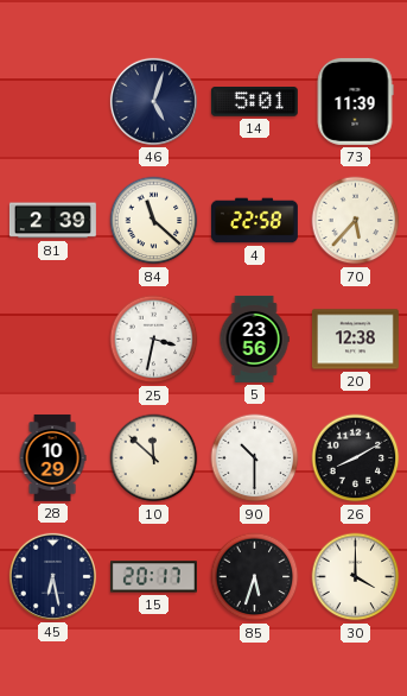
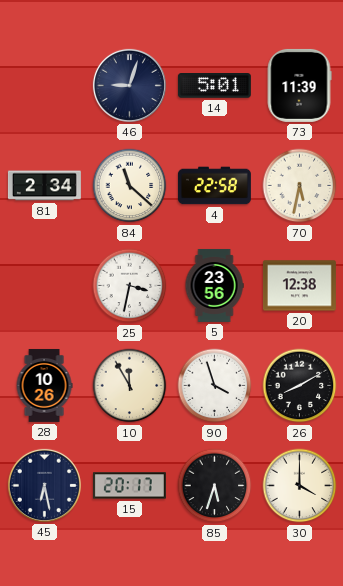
46: 5:03 -> 9:03 (129, 85)
81: 2:39 -> 2:34 (44, 186)
70: 5:37 -> 5:32 (300, 186)
28: 10:29 -> 10:26 (44, 385)
10: 11:52 -> 11:55 (130, 386)
90: 10:30 -> 3:57 (215, 386)
